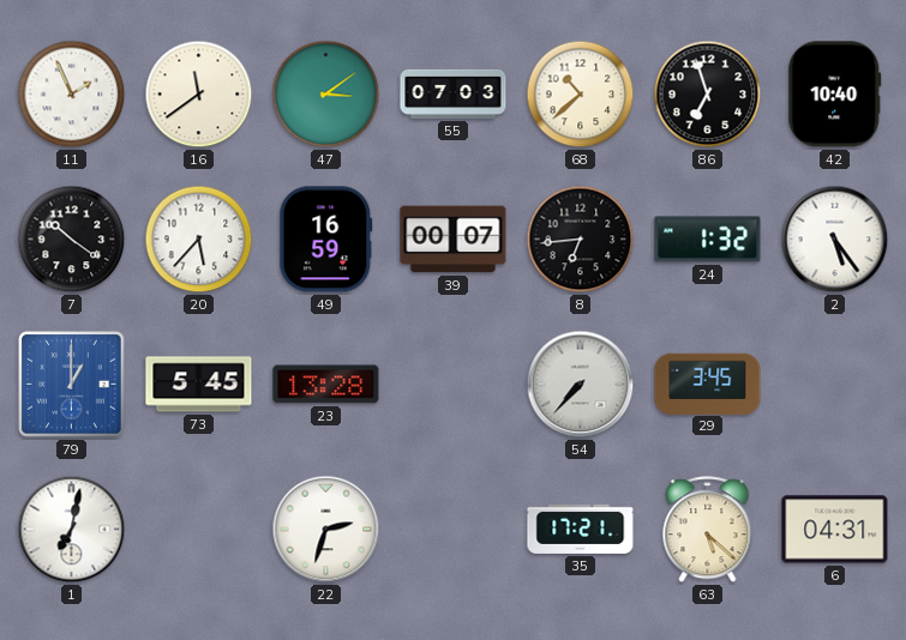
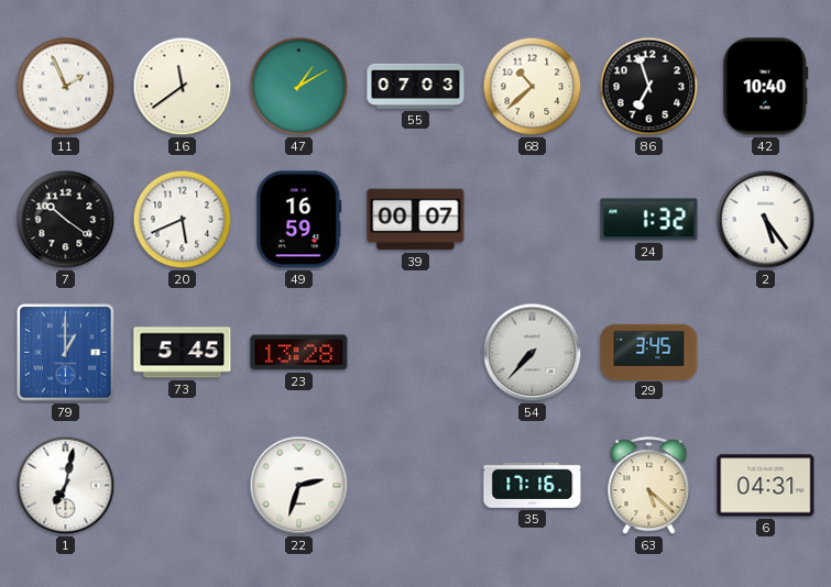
47: 3:09 -> 1:10 (299, 87)
20: 5:37 -> 5:41 (183, 220)
8: 6:44 -> none (581, 240)
35: 17:21 -> 17:16 (533, 485)
